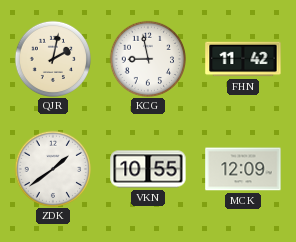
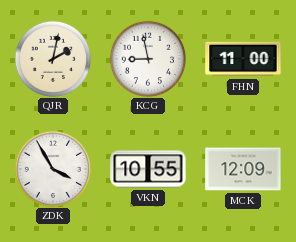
FHN: 11:42 -> 11:00 (243, 59)
ZDK: 1:39 -> 3:55 (52, 168)
